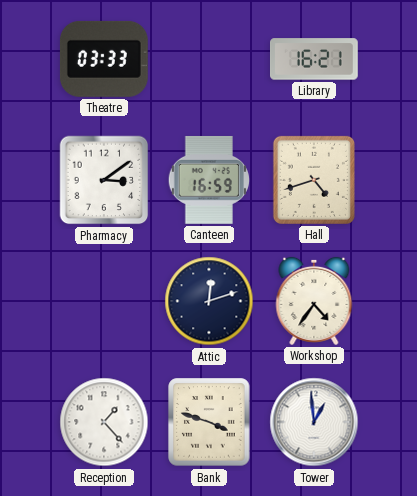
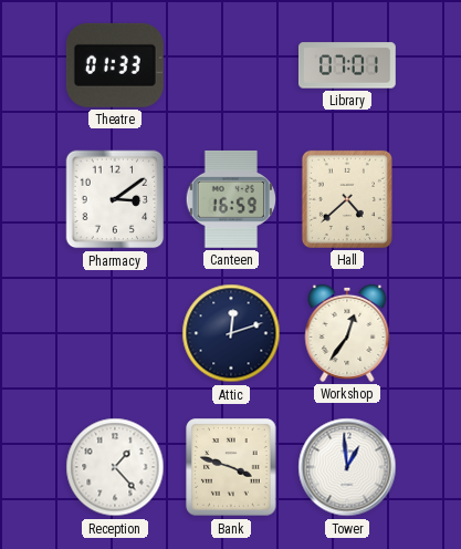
Theatre: 03:33 -> 01:33 (115, 65)
Library: 16:21 -> 07:01 (348, 65)
Hall: 4:42 -> 4:38 (347, 199)
Workshop: 4:36 -> 12:36 (347, 333)
